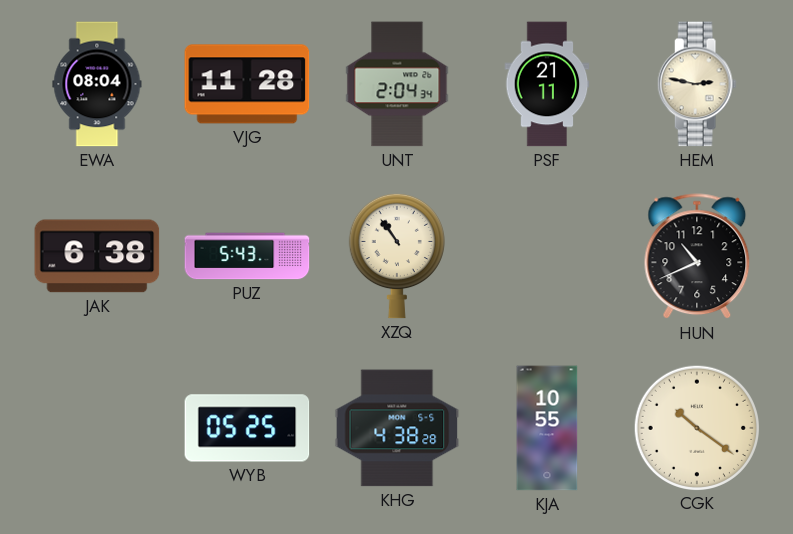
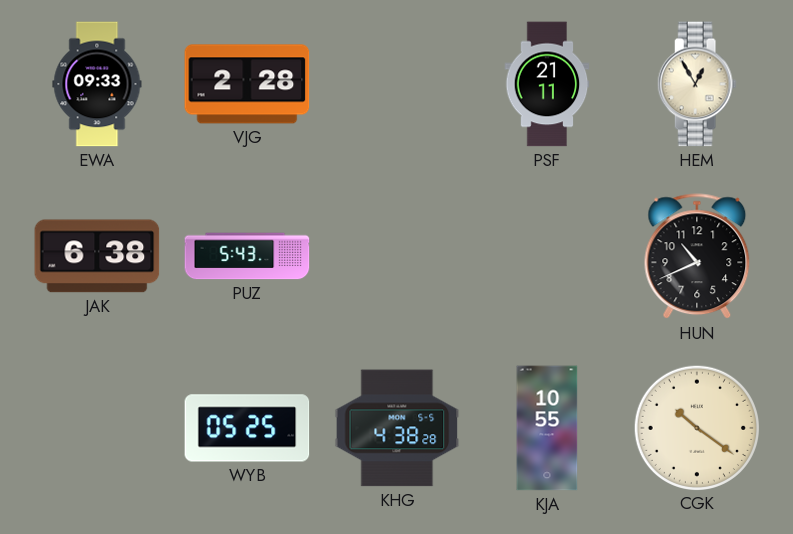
EWA: 08:04 -> 09:33 (97, 84)
VJG: 11:28 -> 2:28 (247, 84)
UNT: 2:04 -> none (397, 84)
HEM: 2:47 -> 12:55 (697, 84)
XZQ: 10:54 -> none (397, 256)
